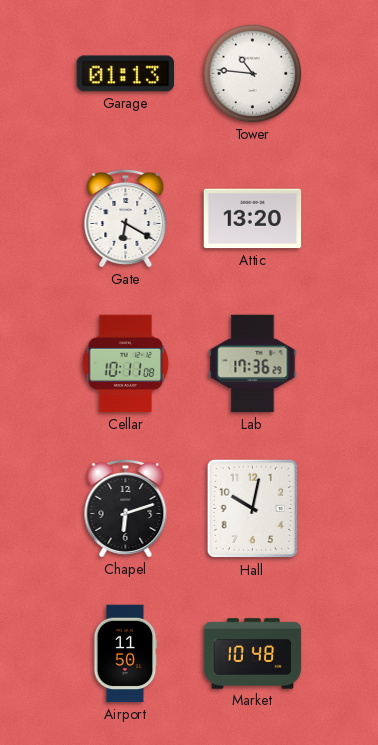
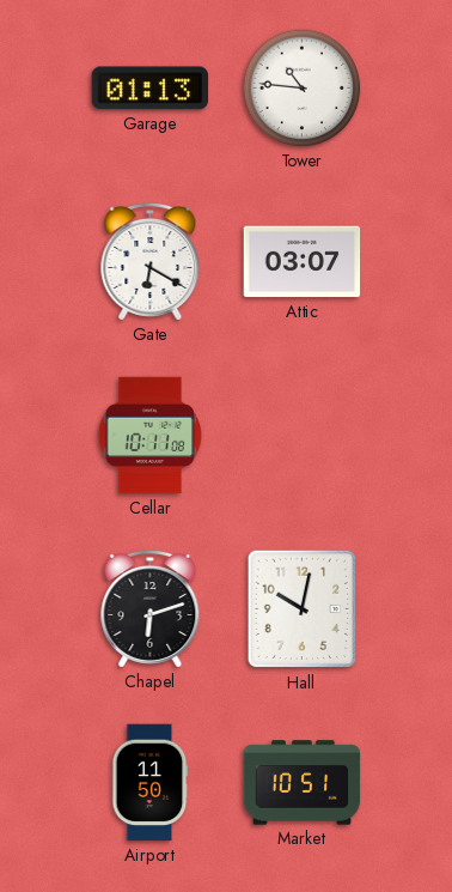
Attic: 13:20 -> 03:07 (303, 262)
Lab: 17:36 -> none (253, 364)
Market: 10:48 -> 10:51 (303, 783)
